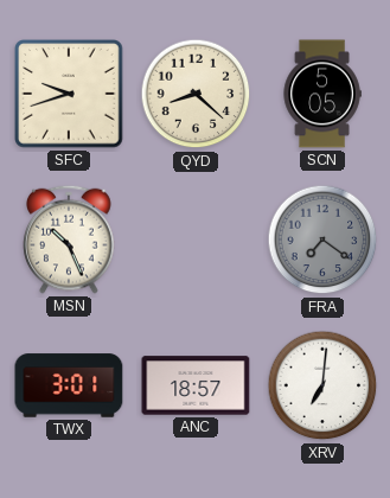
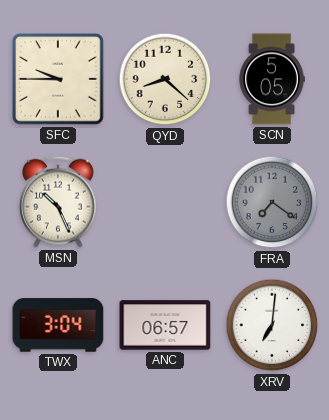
SFC: 9:42 -> 9:45 (59, 80)
TWX: 3:01 -> 3:04 (58, 325)
ANC: 18:57 -> 06:57 (165, 325)
